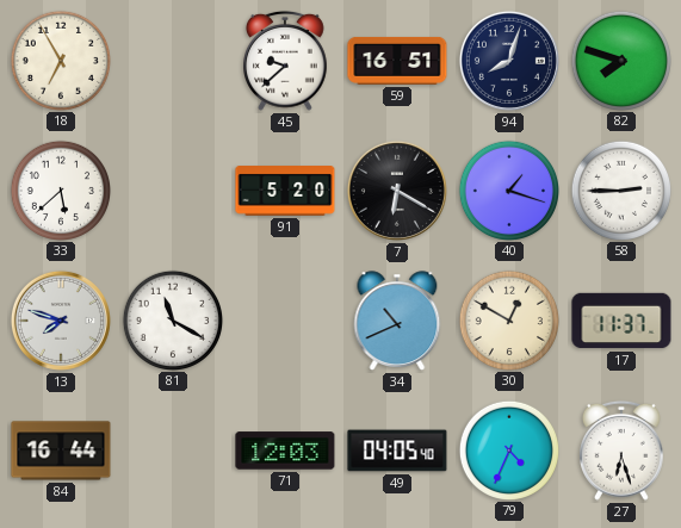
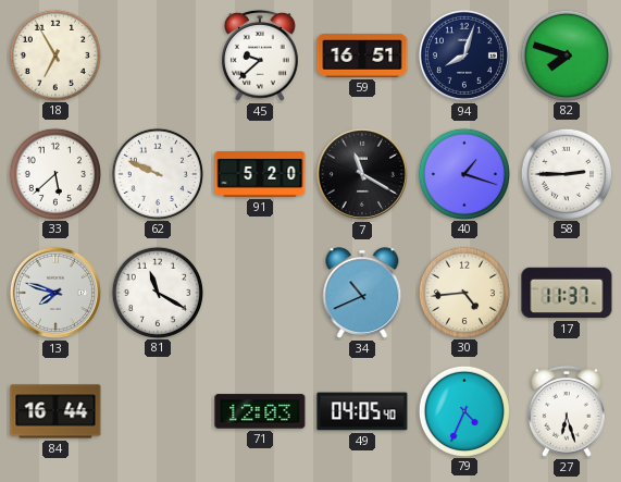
62: none -> 9:49 (157, 173)
7: 6:20 -> 11:20 (362, 174)
30: 12:50 -> 4:44 (463, 292)
